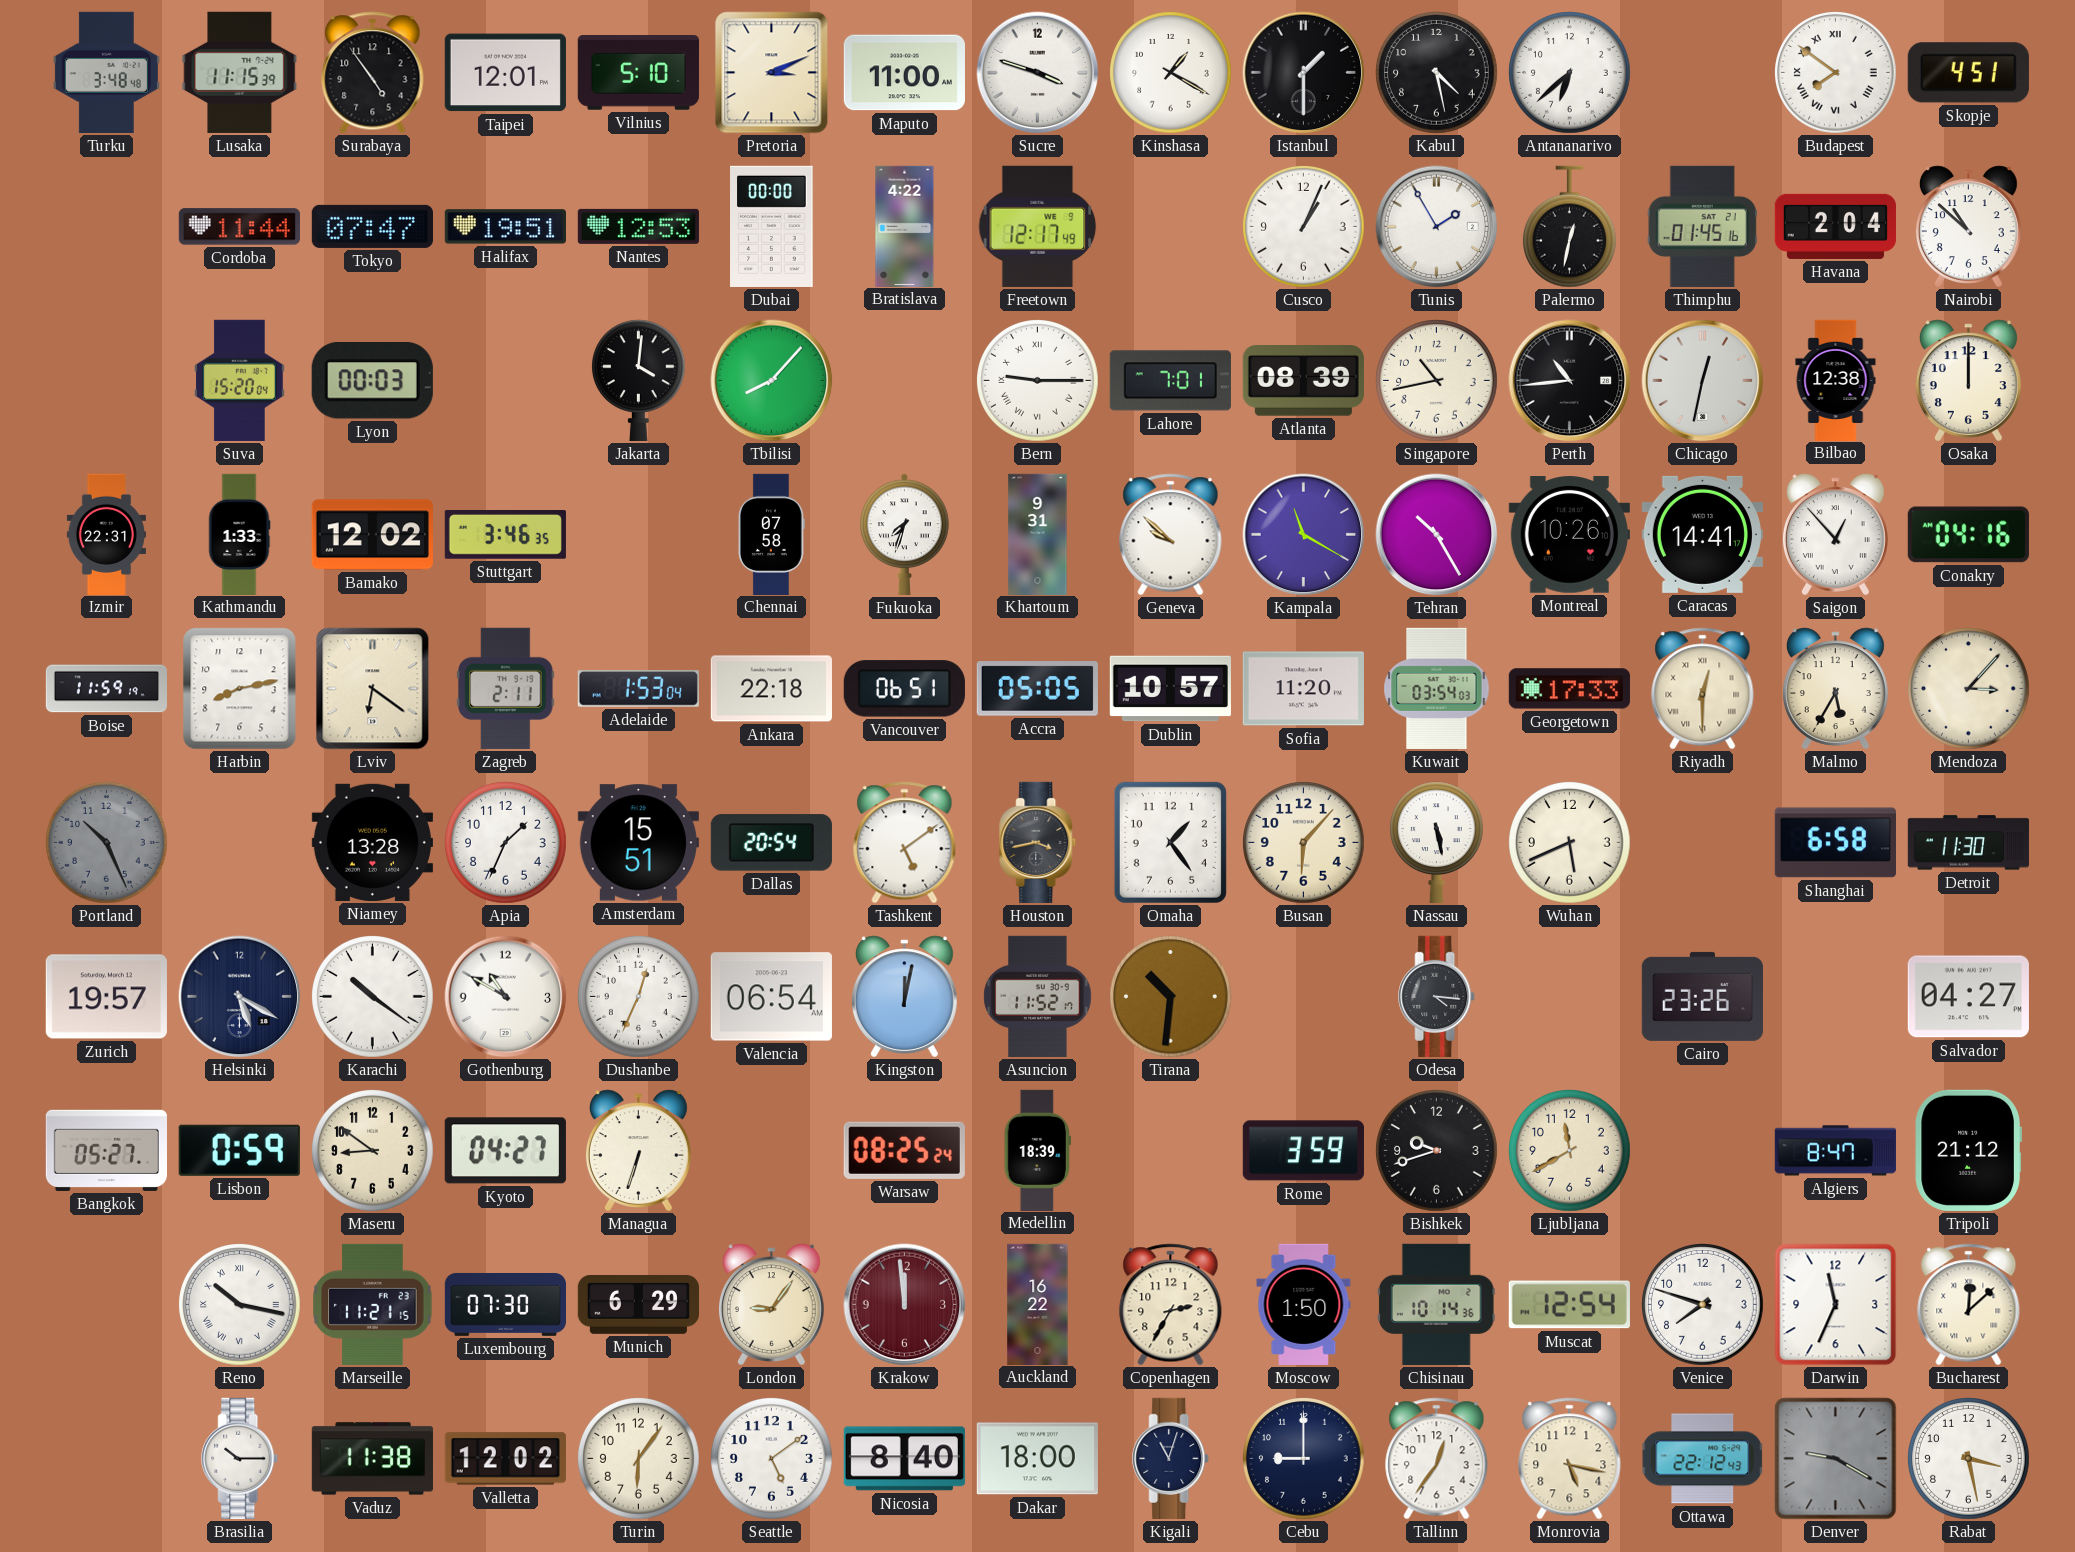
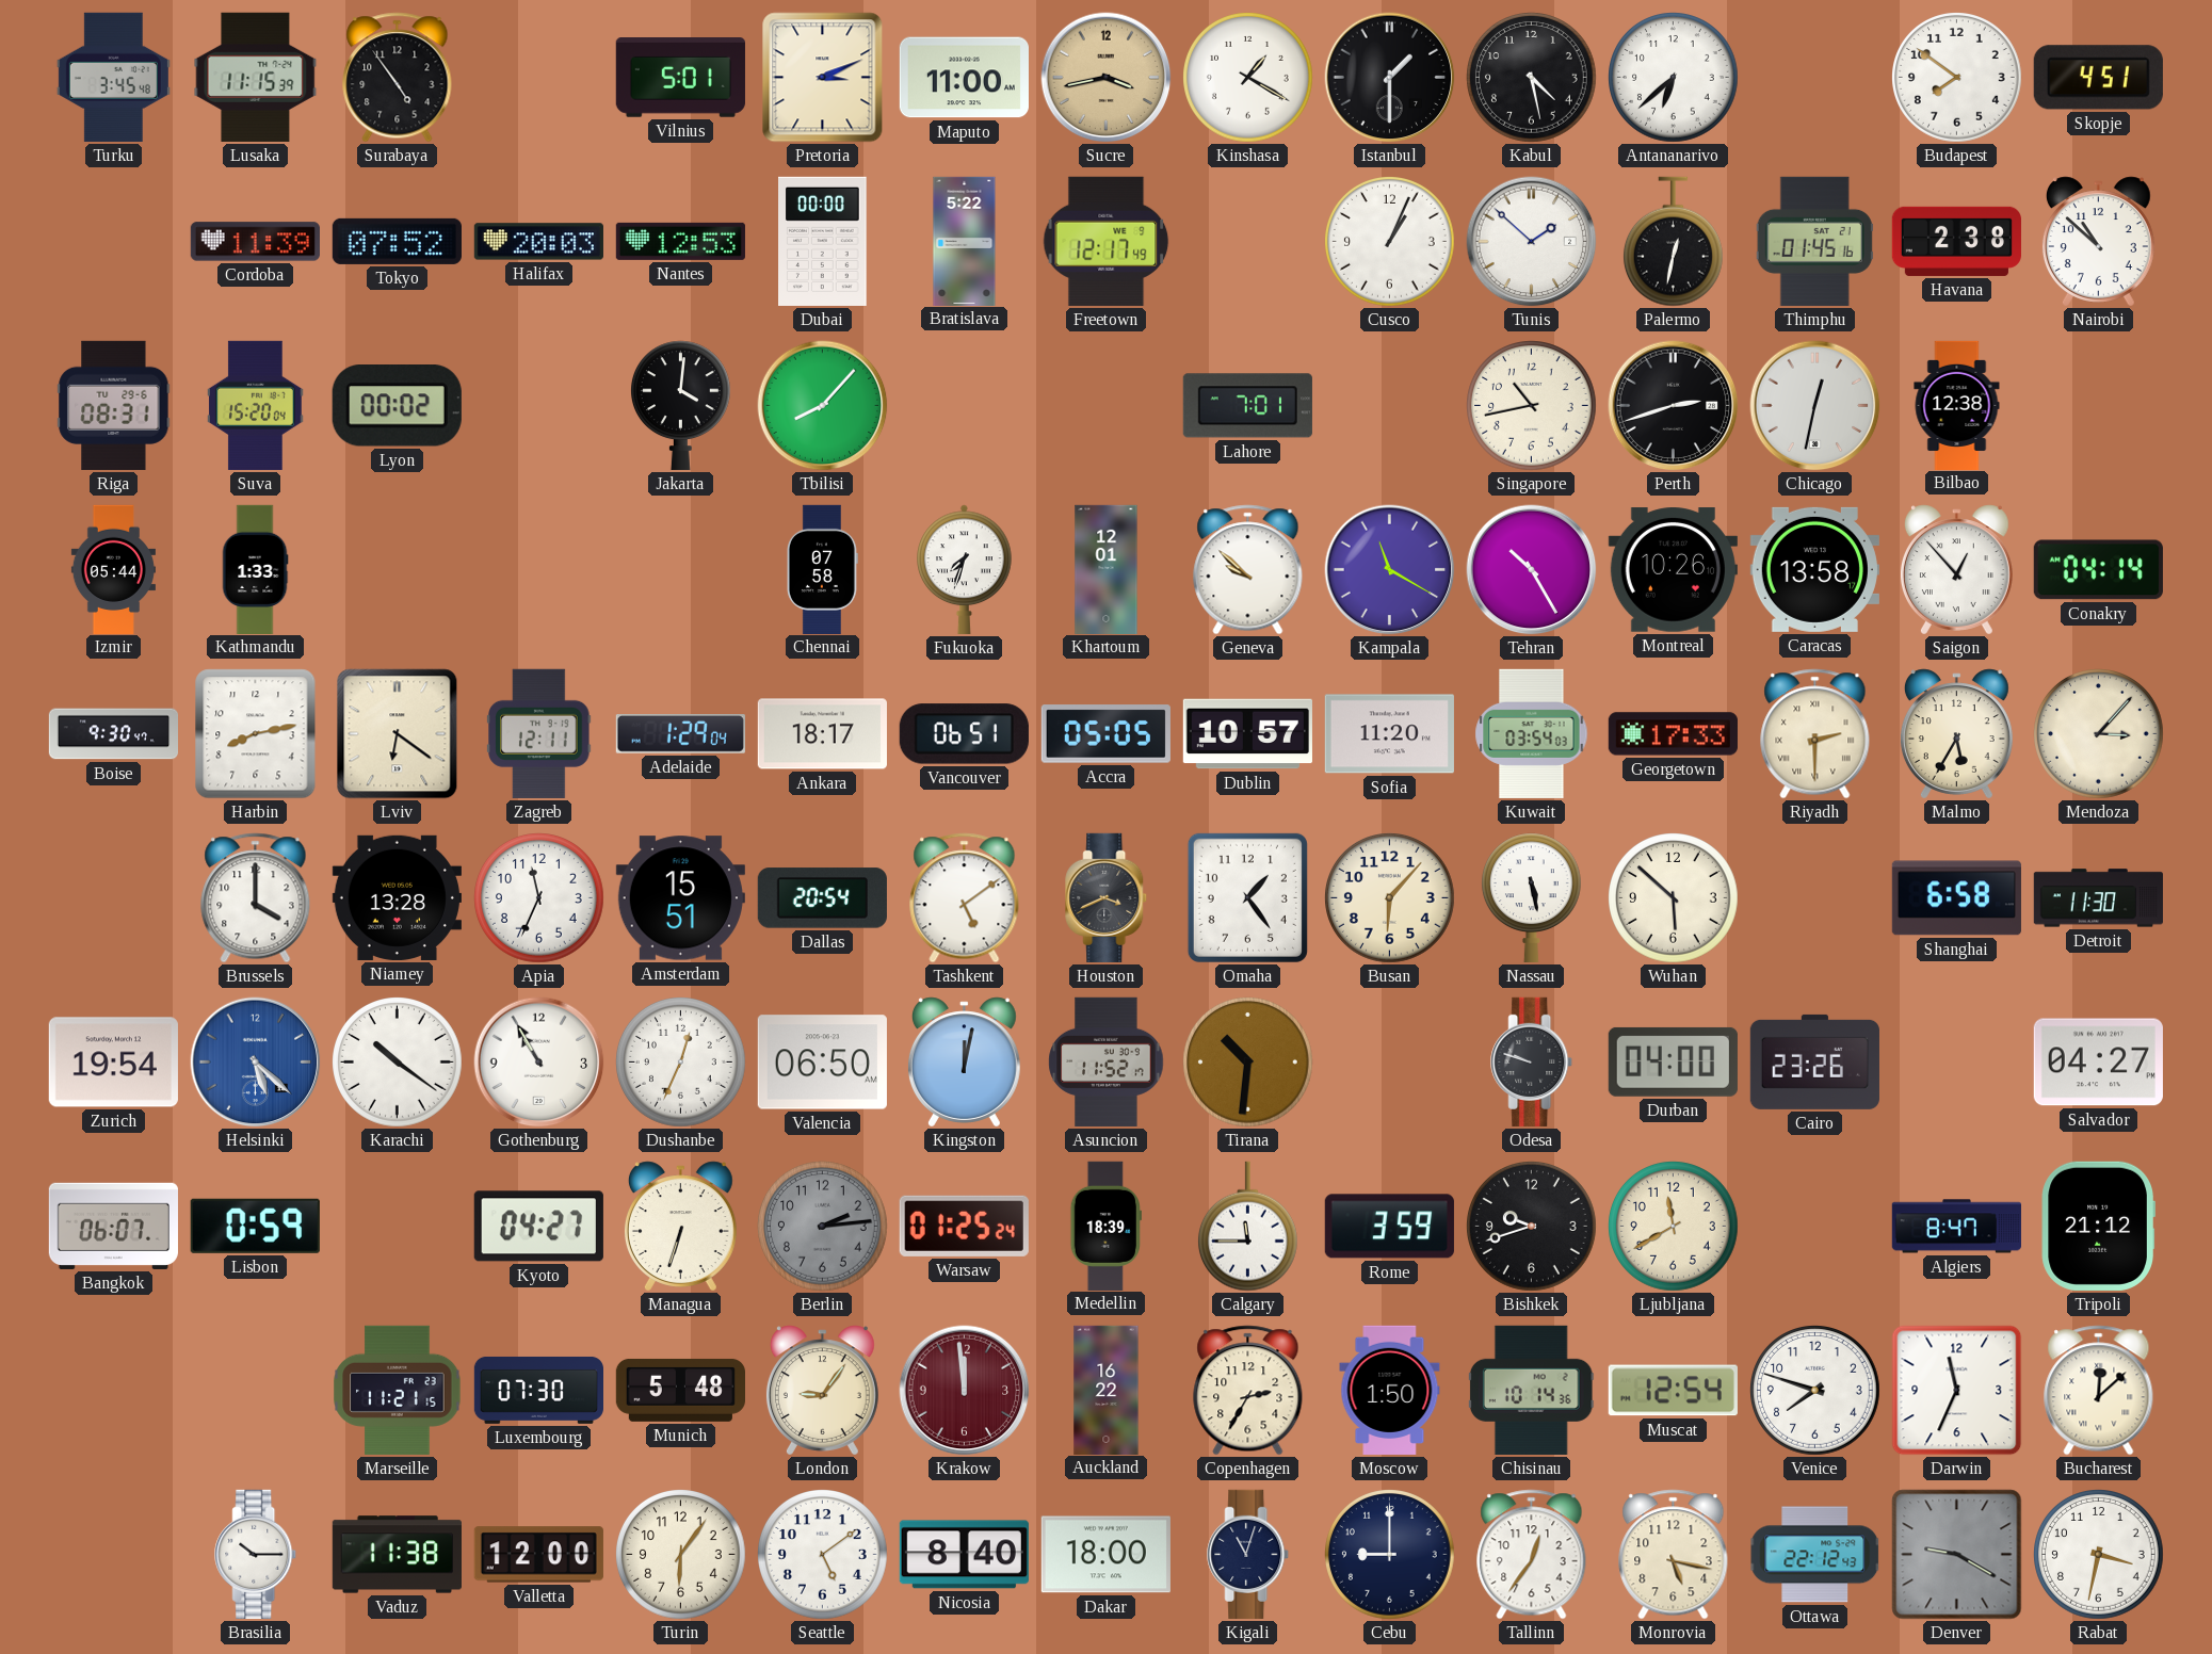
Turku: 3:48 -> 3:45 (113, 77)
Taipei: 12:01 -> none (505, 73)
Vilnius: 5:10 -> 5:01 (680, 78)
Sucre: 3:48 -> 3:43 (1107, 78)
Sucre dial: white -> champagne (1107, 78)
Budapest numerals: Roman -> Arabic (1957, 78)
Cordoba: 11:44 -> 11:39 (255, 242)
Tokyo: 07:47 -> 07:52 (397, 241)
Halifax: 19:51 -> 20:03 (538, 242)
Bratislava: 4:22 -> 5:22 (965, 241)
Tunis: 1:55 -> 1:52 (1532, 242)
Havana: 2:04 -> 2:38 (1956, 241)
Riga: none -> 08:31 (114, 405)
Lyon: 00:03 -> 00:02 (397, 406)
Bern: 9:15 -> none (1038, 381)
Atlanta: 08:39 -> none (1303, 381)
Perth: 10:44 -> 2:42 (1674, 406)
Osaka: 12:00 -> none (1968, 381)
Izmir: 22:31 -> 05:44 (113, 569)
Bamako: 12:02 -> none (372, 535)
Stuttgart: 3:46 -> none (505, 535)
Khartoum: 9:31 -> 12:01 (1107, 569)
Caracas: 14:41 -> 13:58 (1814, 569)
Conakry: 04:16 -> 04:14 (2098, 570)
Boise: 11:59 -> 9:30 (113, 734)
Zagreb: 2:11 -> 12:11 (539, 733)
Adelaide: 1:53 -> 1:29 (680, 734)
Ankara: 22:18 -> 18:17 (822, 734)
Riyadh: 12:30 -> 2:30 (1815, 734)
Portland: 10:26 -> none (107, 843)
Brussels: none -> 4:00 (256, 898)
Apia: 1:34 -> 11:34 (539, 898)
Houston: 3:43 -> 3:41 (1107, 897)
Wuhan: 5:41 -> 5:52 (1674, 898)
Zurich: 19:57 -> 19:54 (113, 1063)
Helsinki: 5:20 -> 5:22 (256, 1063)
Helsinki dial: navy -> blue (256, 1063)
Gothenburg: 10:50 -> 10:55 (539, 1063)
Valencia: 06:54 -> 06:50 (822, 1063)
Odesa: 4:16 -> 9:48 (1532, 1061)
Durban: none -> 04:00 (1673, 1061)
Bangkok: 05:27 -> 06:07 (113, 1226)
Maseru: 8:51 -> none (373, 1151)
Berlin: none -> 2:14 (823, 1227)
Warsaw: 08:25 -> 01:25 (964, 1226)
Calgary: none -> 11:45 (1247, 1227)
Reno: 10:17 -> none (240, 1305)
Munich: 6:29 -> 5:48 (680, 1390)
Valletta: 12:02 -> 12:00 (538, 1555)
Rabat: 3:28 -> 3:32 (2099, 1555)
